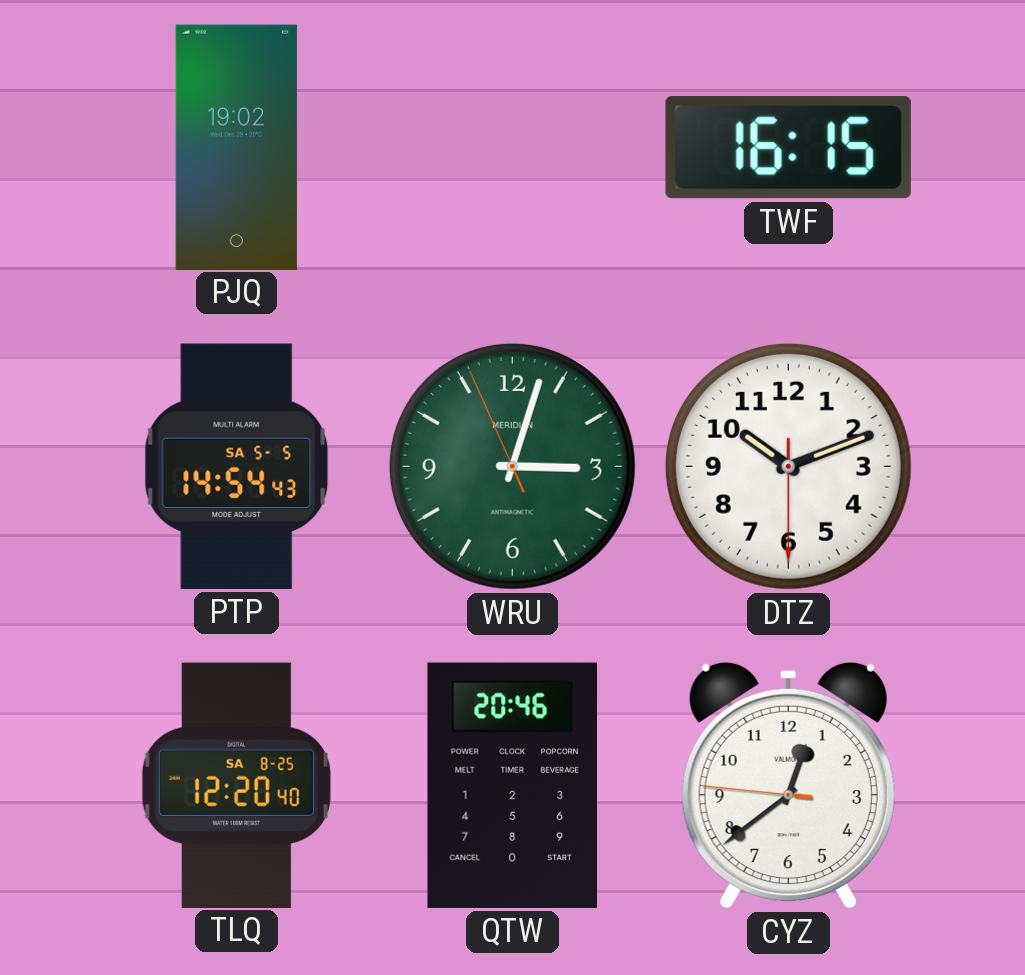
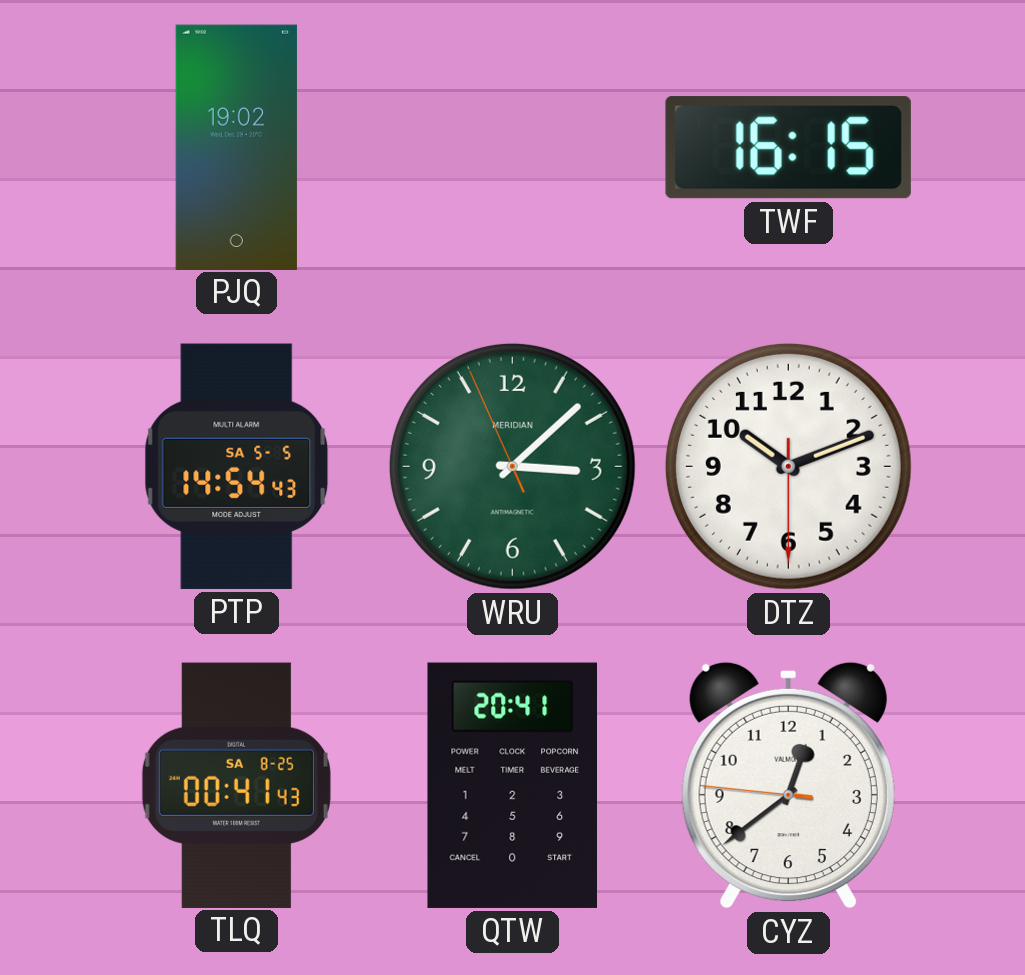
WRU: 3:02 -> 3:07 (512, 466)
TLQ: 12:20 -> 00:41 (236, 785)
QTW: 20:46 -> 20:41 (512, 785)
